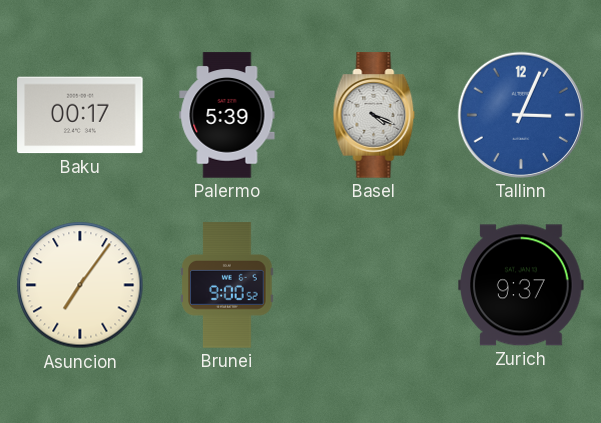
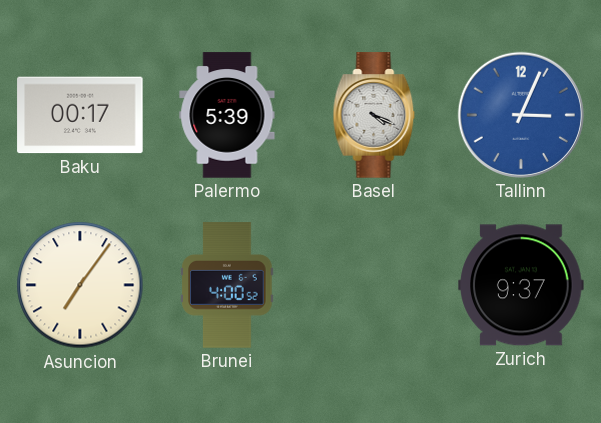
Brunei: 9:00 -> 4:00 (227, 285)
